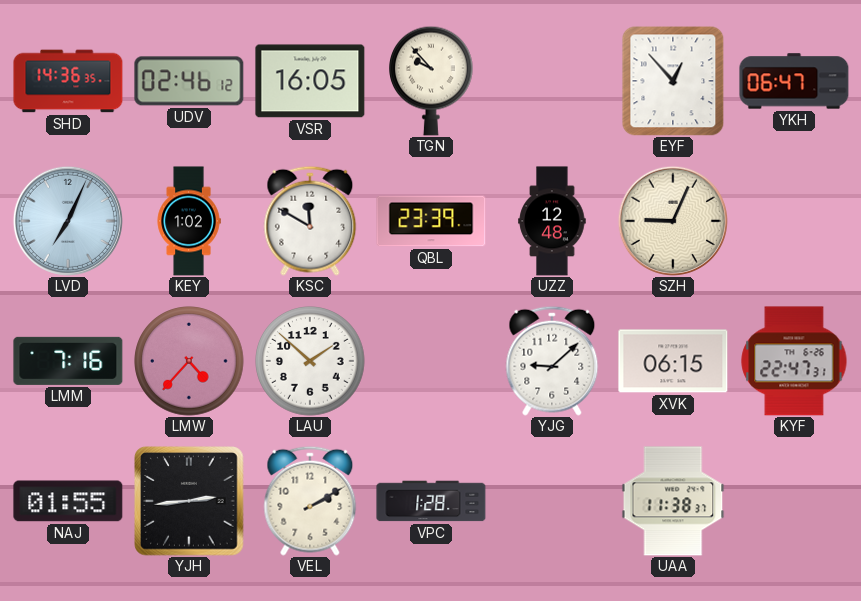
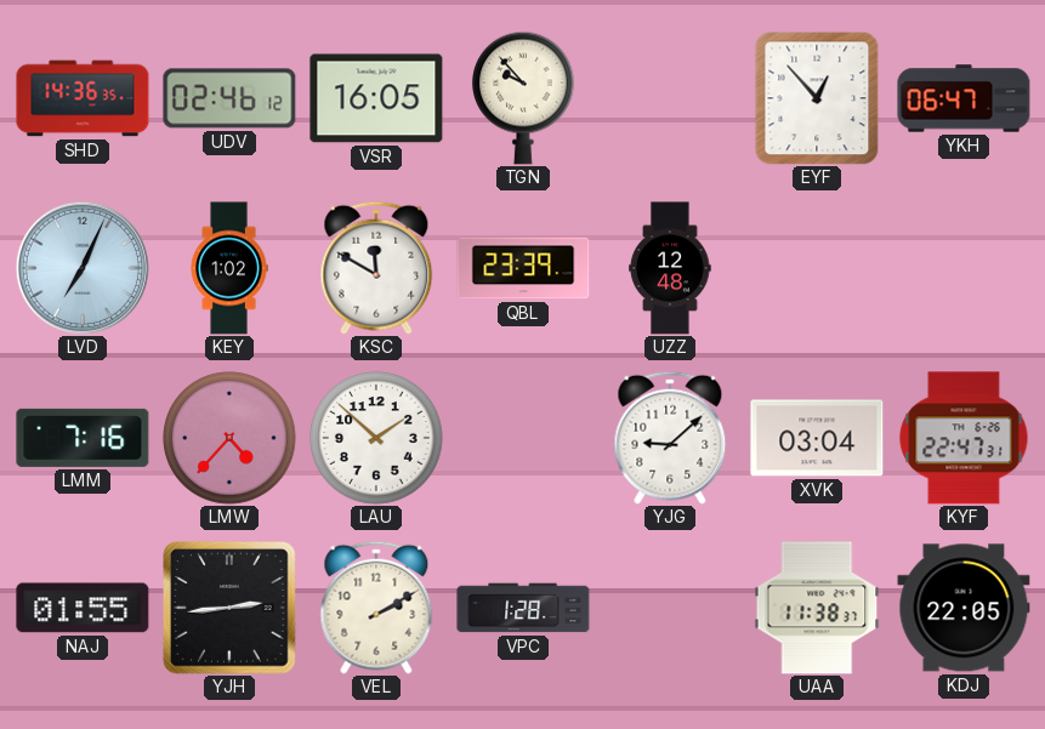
SZH: 9:04 -> none (673, 221)
XVK: 06:15 -> 03:04 (817, 438)
KDJ: none -> 22:05 (964, 608)
